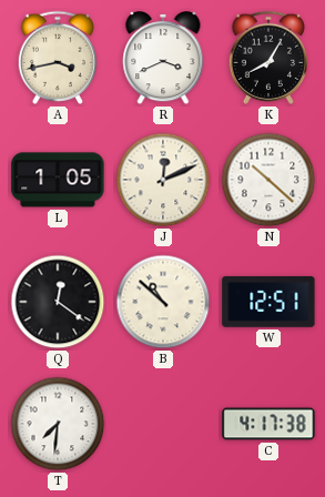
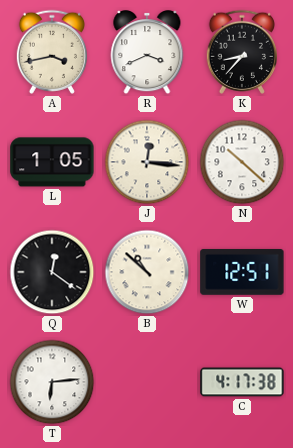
K: 8:05 -> 8:37 (242, 52)
J: 12:11 -> 12:16 (147, 162)
T: 7:31 -> 6:14 (52, 382)
